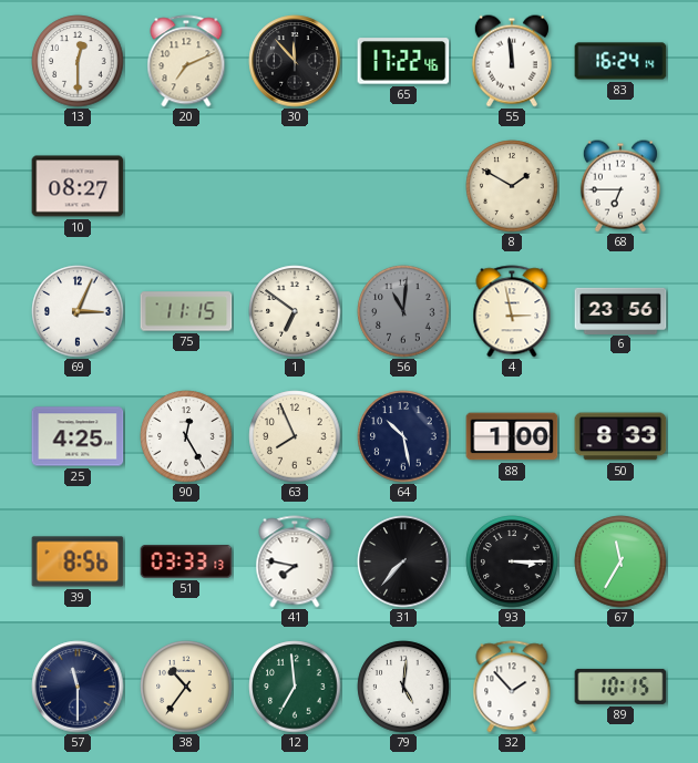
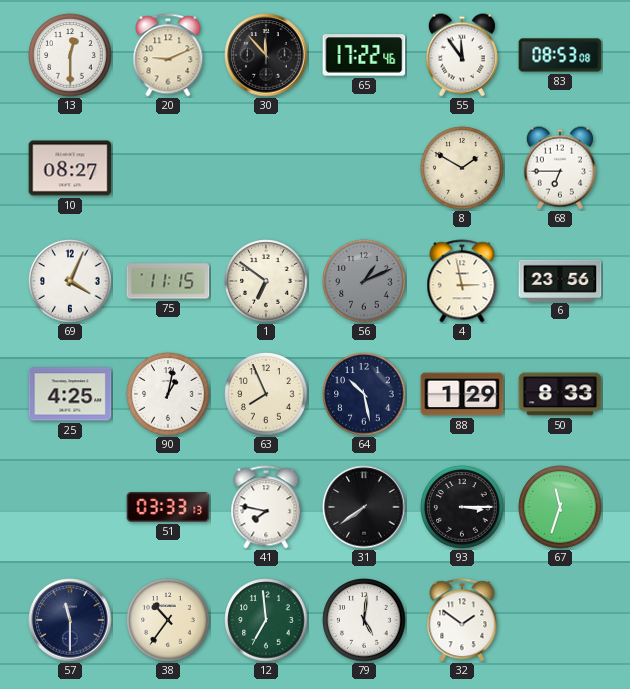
20: 7:11 -> 9:11 (168, 55)
55: 11:59 -> 11:54 (462, 55)
83: 16:24 -> 08:53 (560, 55)
69: 3:04 -> 4:04 (70, 281)
56: 11:01 -> 1:11 (364, 281)
90: 12:25 -> 1:02 (168, 394)
88: 1:00 -> 1:29 (462, 394)
39: 8:56 -> none (78, 561)
31: 7:37 -> 7:39 (364, 507)
67: 11:35 -> 11:33 (560, 507)
32: 1:53 -> 1:51 (462, 620)
89: 10:15 -> none (620, 687)
